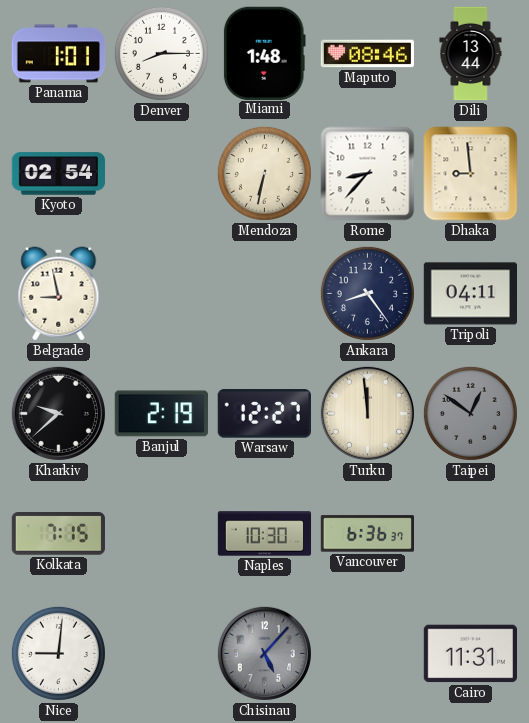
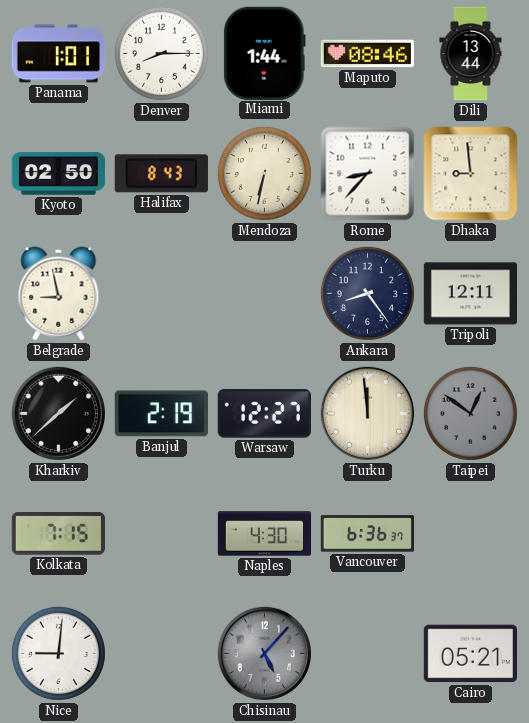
Miami: 1:48 -> 1:44 (264, 53)
Kyoto: 02:54 -> 02:50 (59, 174)
Halifax: none -> 8:43 (161, 174)
Tripoli: 04:11 -> 12:11 (470, 294)
Kharkiv: 9:38 -> 1:38 (58, 413)
Naples: 10:30 -> 4:30 (265, 534)
Cairo: 11:31 -> 05:21 (470, 654)
